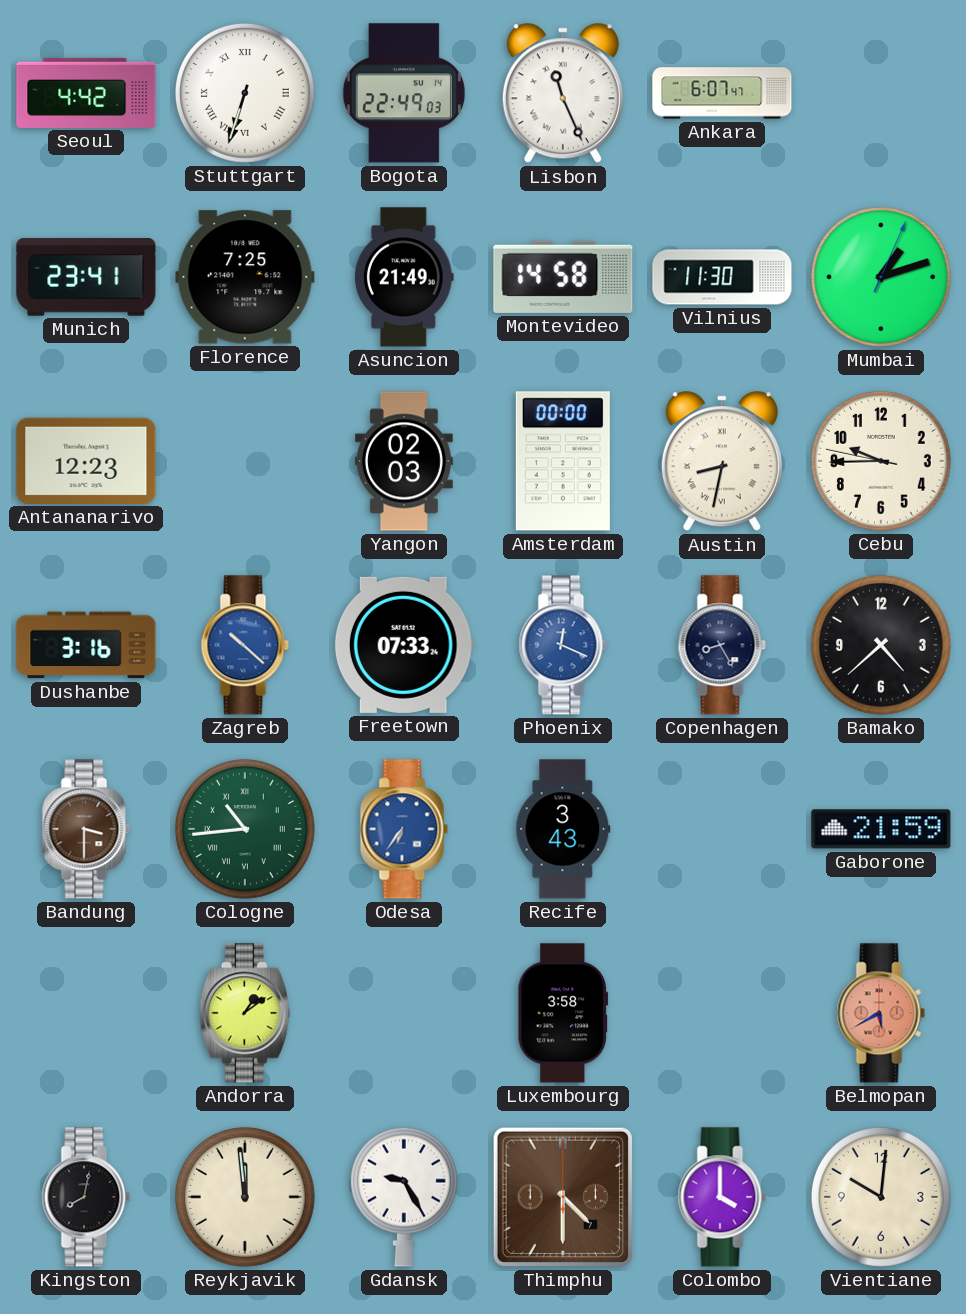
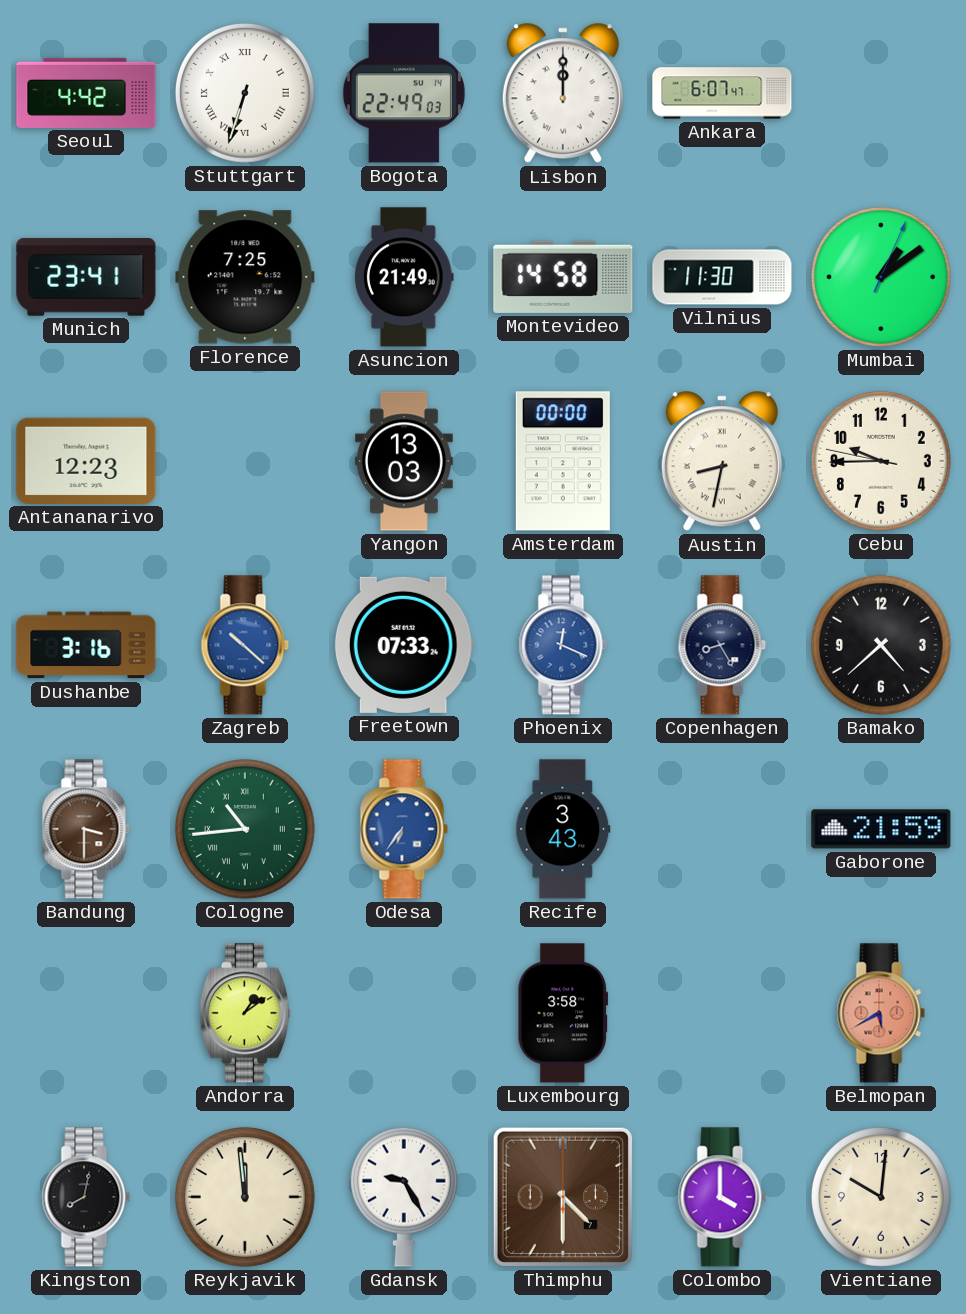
Lisbon: 11:26 -> 12:00 (563, 94)
Mumbai: 1:12 -> 1:09 (881, 277)
Yangon: 02:03 -> 13:03 (404, 461)
